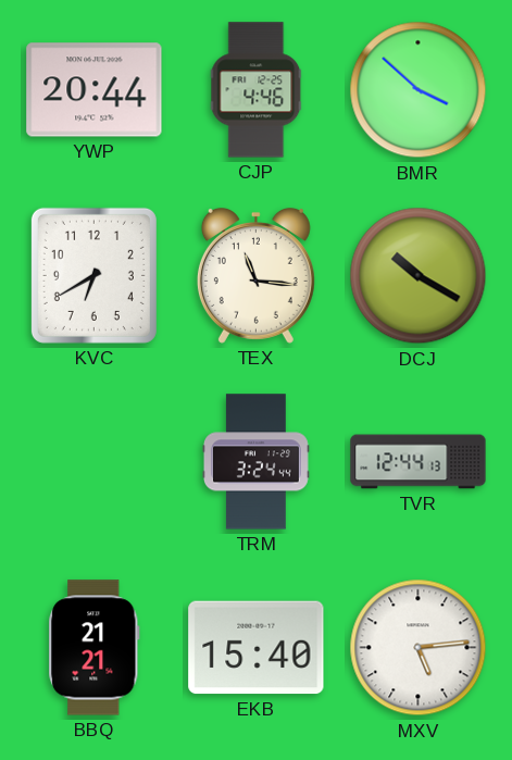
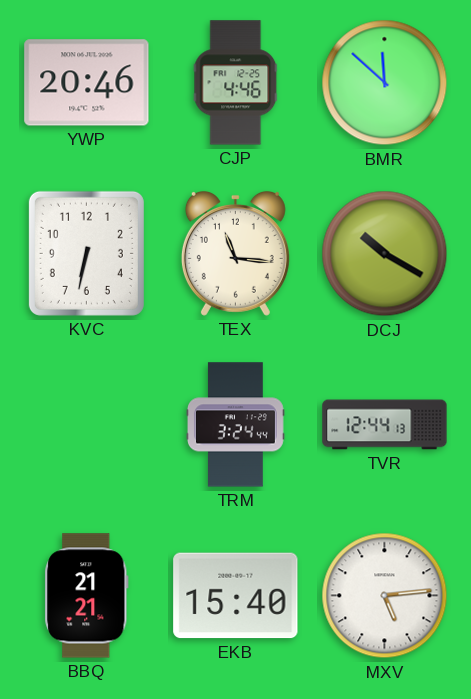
YWP: 20:44 -> 20:46 (87, 83)
BMR: 3:52 -> 11:52 (385, 83)
KVC: 6:40 -> 6:32 (86, 253)
